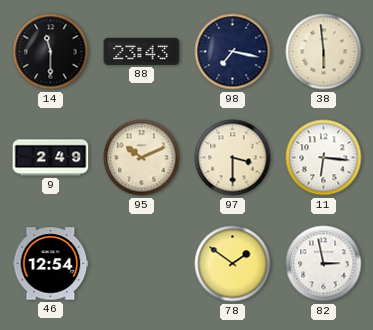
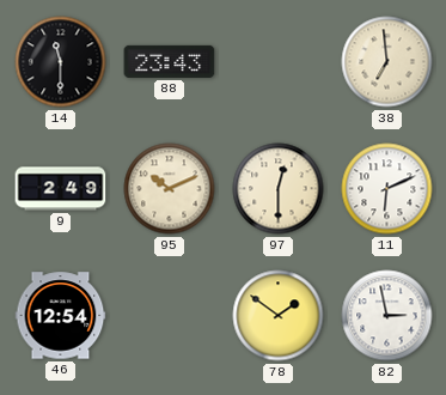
98: 7:17 -> none (233, 52)
38: 5:59 -> 6:59 (387, 62)
97: 3:30 -> 12:30 (279, 189)
11: 6:16 -> 6:11 (387, 189)
